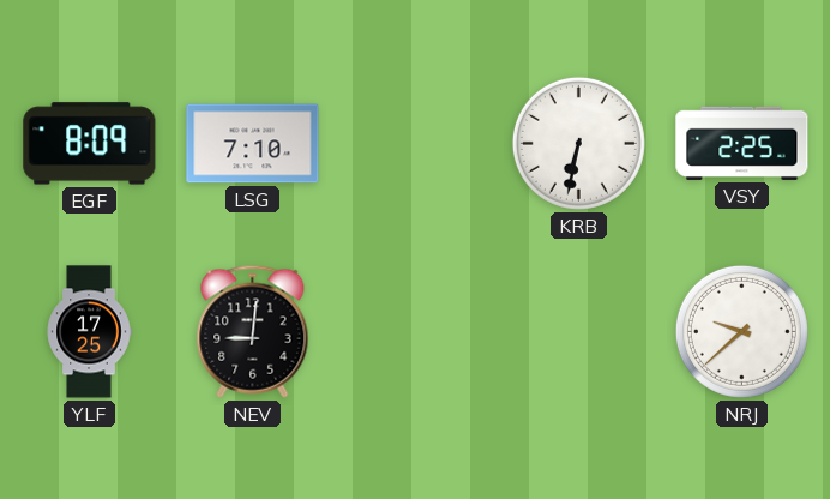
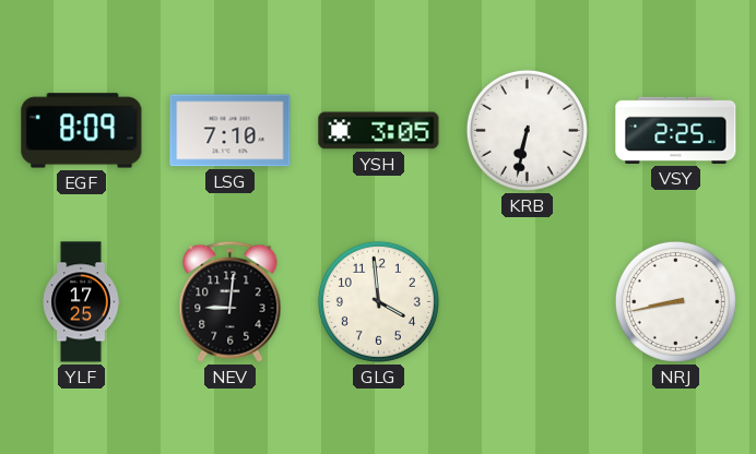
YSH: none -> 3:05 (379, 131)
GLG: none -> 3:59 (378, 301)
NRJ: 9:38 -> 8:43 (675, 301)
